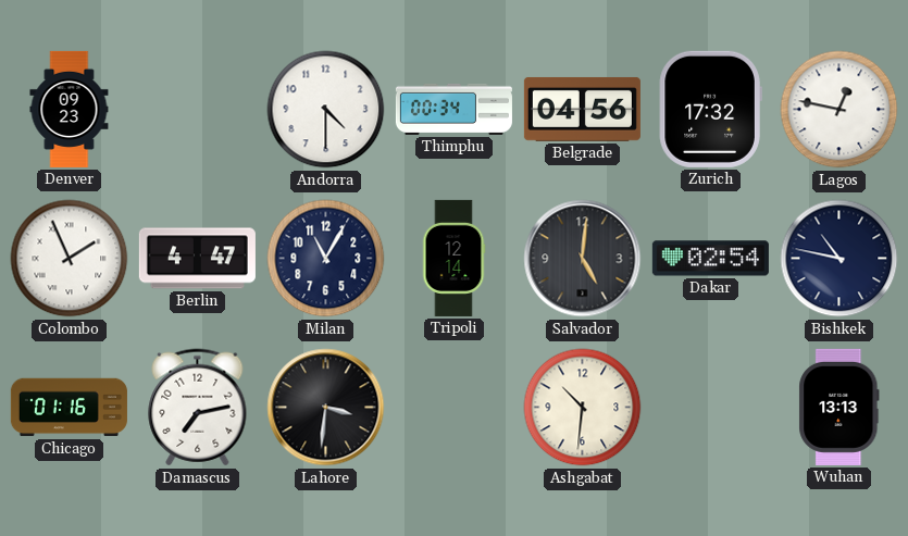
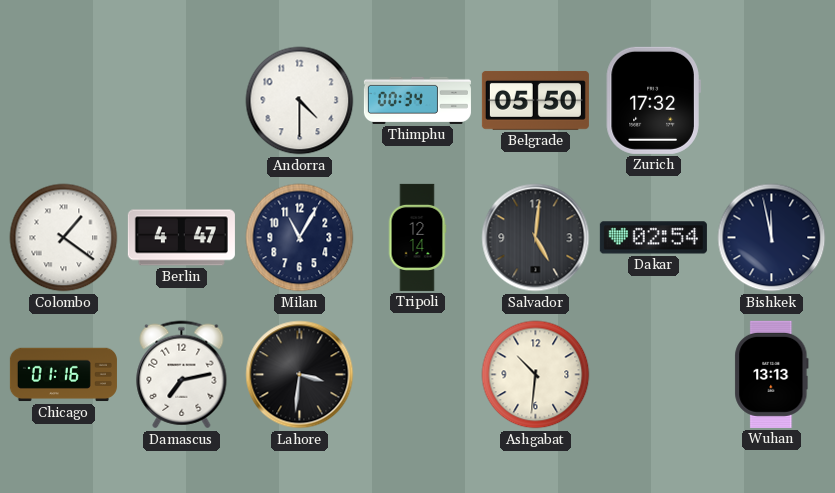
Denver: 09:23 -> none (70, 109)
Belgrade: 04:56 -> 05:50 (535, 100)
Lagos: 12:47 -> none (839, 110)
Colombo: 1:56 -> 1:21 (64, 238)
Bishkek: 10:47 -> 11:58 (772, 238)
